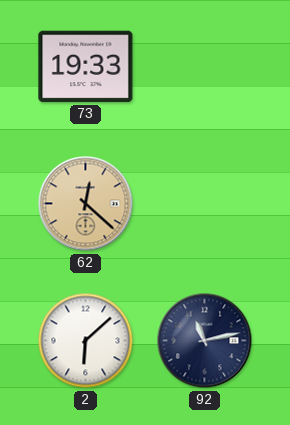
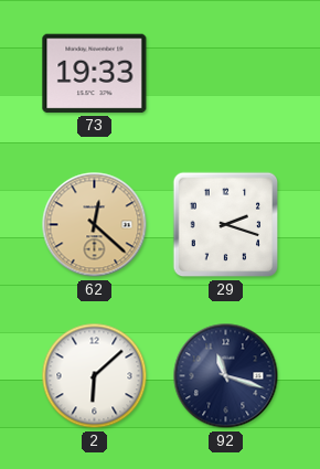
29: none -> 2:18 (226, 225)
92: 11:13 -> 11:18 (226, 376)
